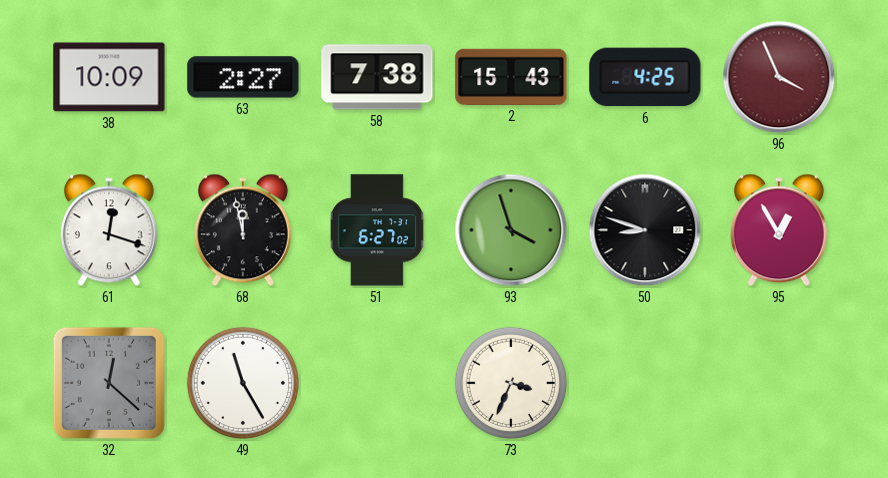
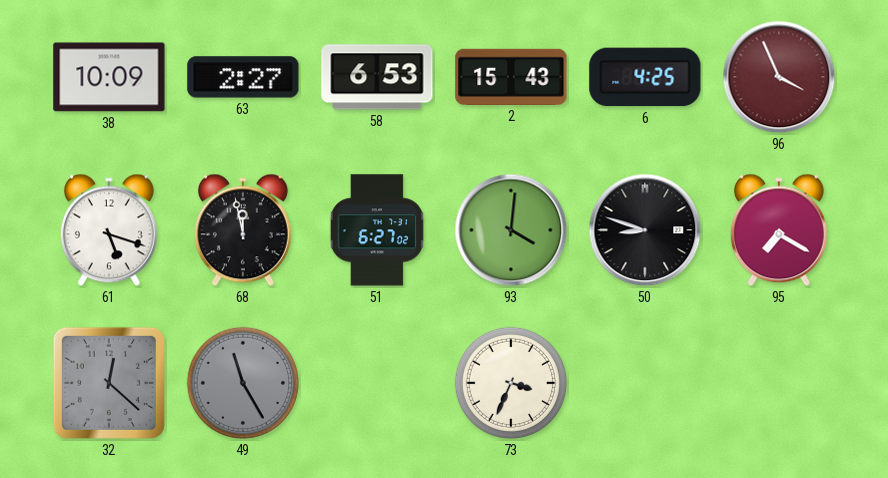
58: 7:38 -> 6:53 (377, 77)
61: 12:18 -> 5:18 (109, 230)
93: 3:57 -> 4:01 (511, 230)
95: 12:55 -> 7:20 (779, 230)
49 dial: white -> grey (243, 383)
